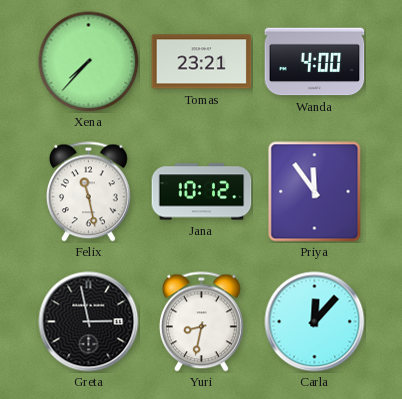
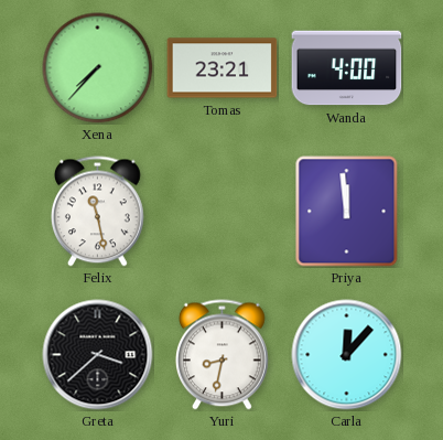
Jana: 10:12 -> none (202, 192)
Priya: 11:54 -> 11:59 (347, 212)
Greta: 2:58 -> 3:38 (98, 355)
